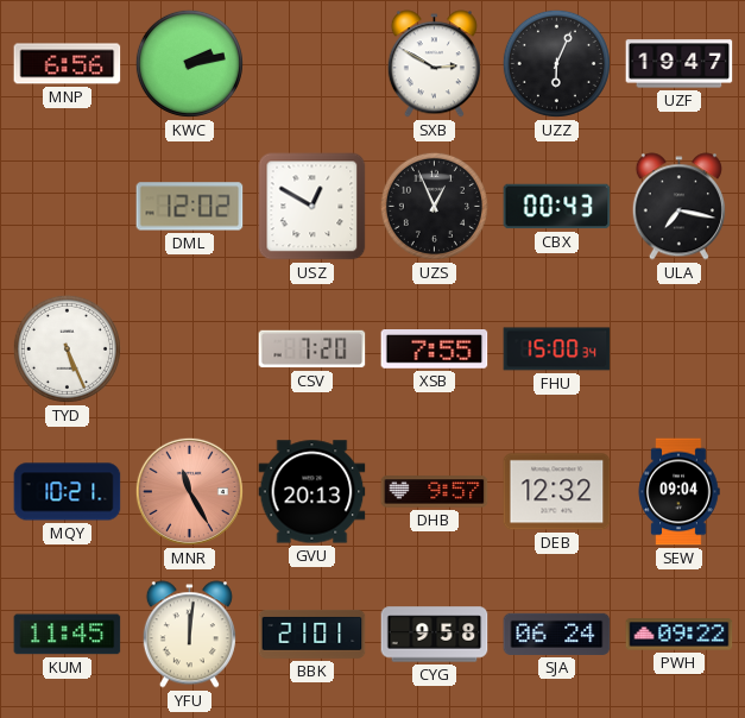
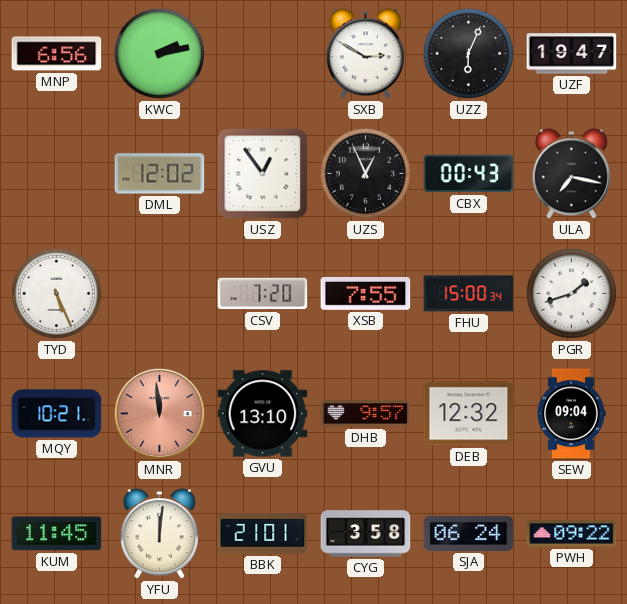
USZ: 12:50 -> 12:54 (263, 174)
PGR: none -> 1:42 (571, 293)
MNR: 11:25 -> 11:59 (159, 413)
GVU: 20:13 -> 13:10 (263, 414)
CYG: 9:58 -> 3:58 (366, 534)
